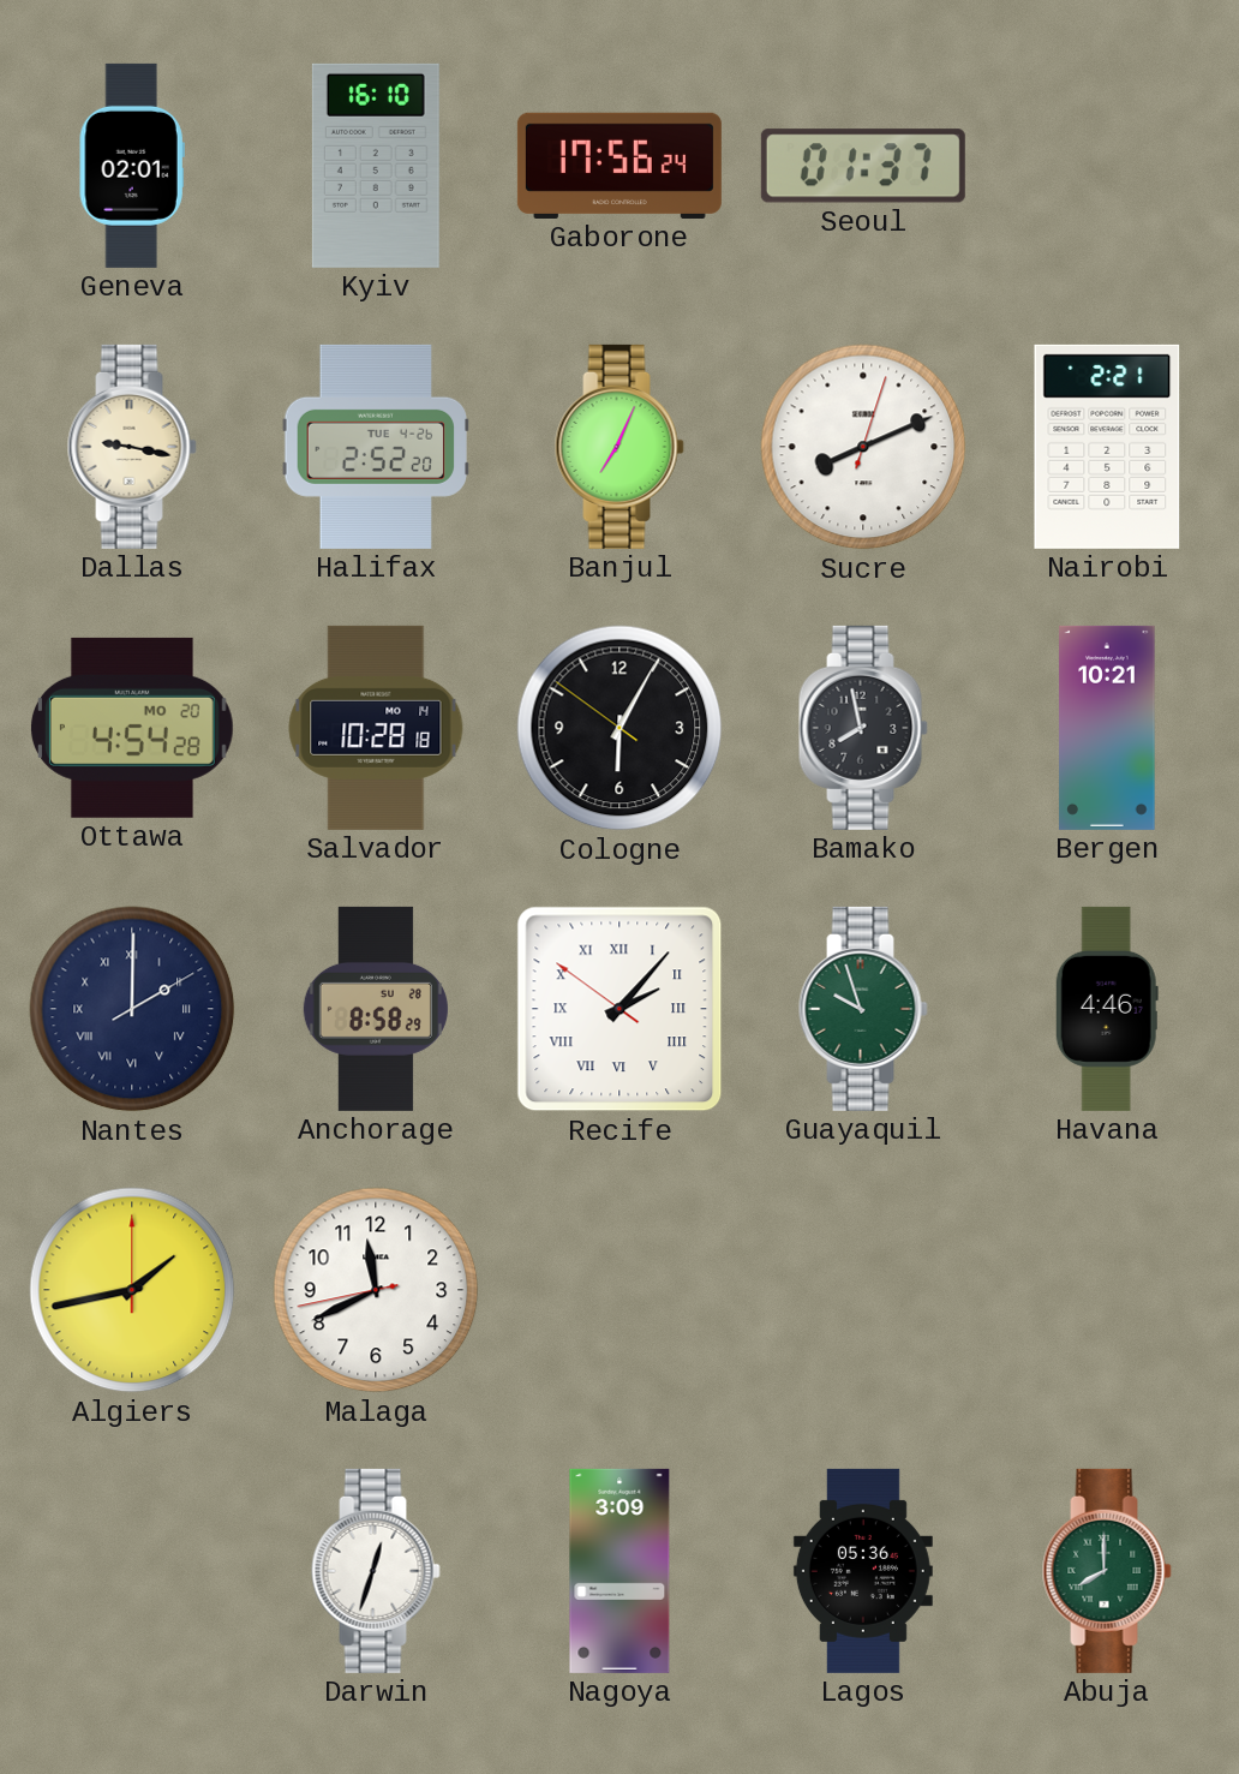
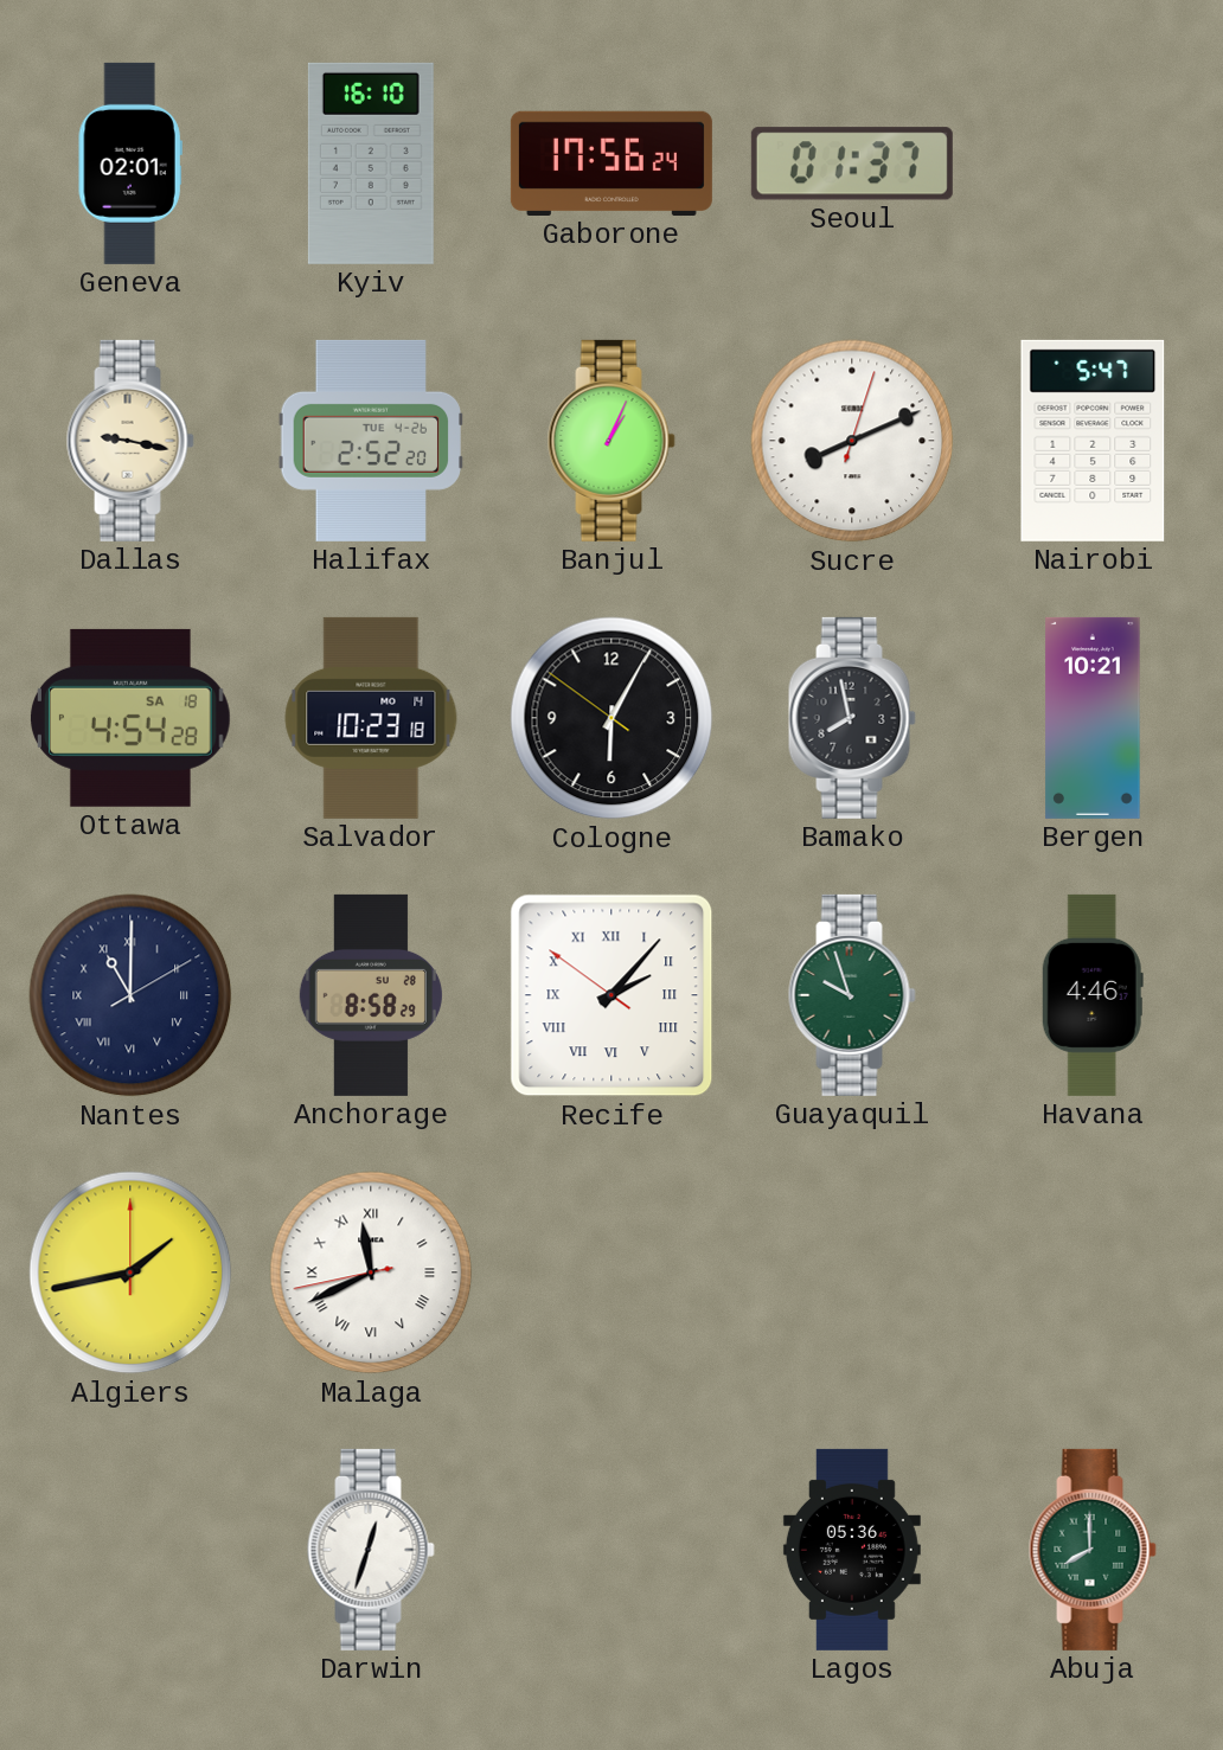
Banjul: 7:04 -> 1:04 (611, 441)
Nairobi: 2:21 -> 5:47 (1093, 441)
Ottawa date: MO 20 -> SA 18 (130, 718)
Salvador: 10:28 -> 10:23 (371, 718)
Nantes: 2:00 -> 11:00 (130, 995)
Malaga numerals: Arabic -> Roman (371, 1273)
Nagoya: 3:09 -> none (619, 1571)
